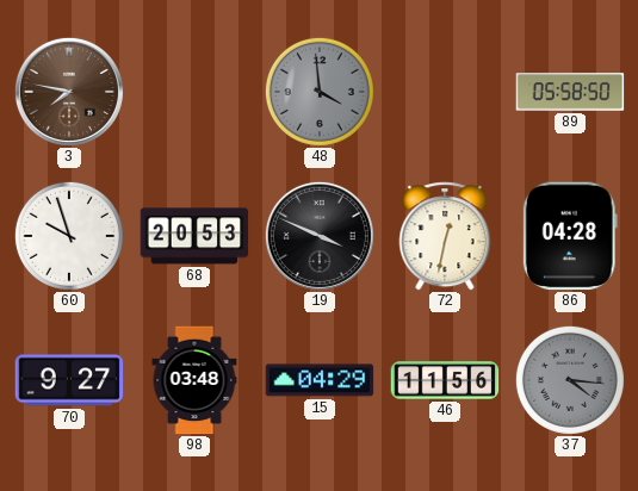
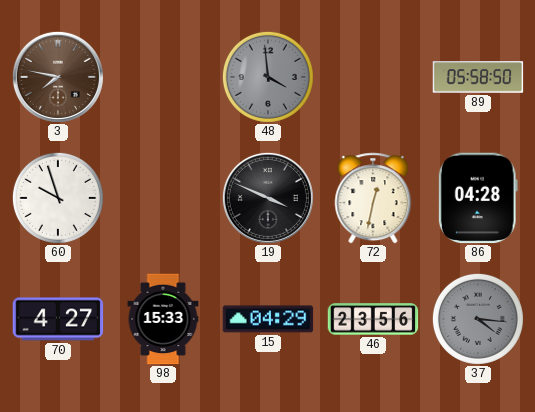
68: 20:53 -> none (194, 236)
70: 9:27 -> 4:27 (58, 319)
98: 03:48 -> 15:33 (163, 319)
46: 11:56 -> 23:56 (373, 319)
